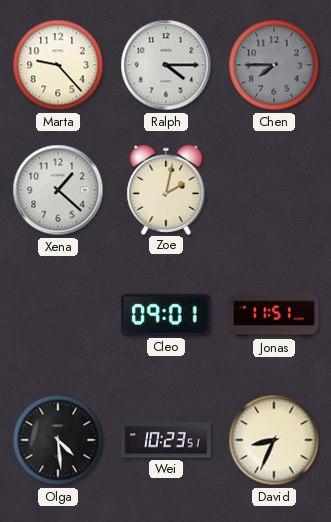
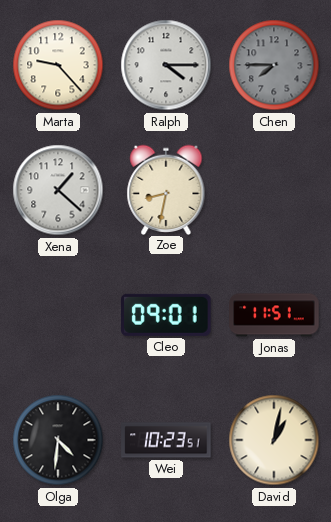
Zoe: 2:02 -> 8:32 (166, 189)
Olga: 4:29 -> 4:31 (58, 440)
David: 8:34 -> 1:02 (274, 440)
